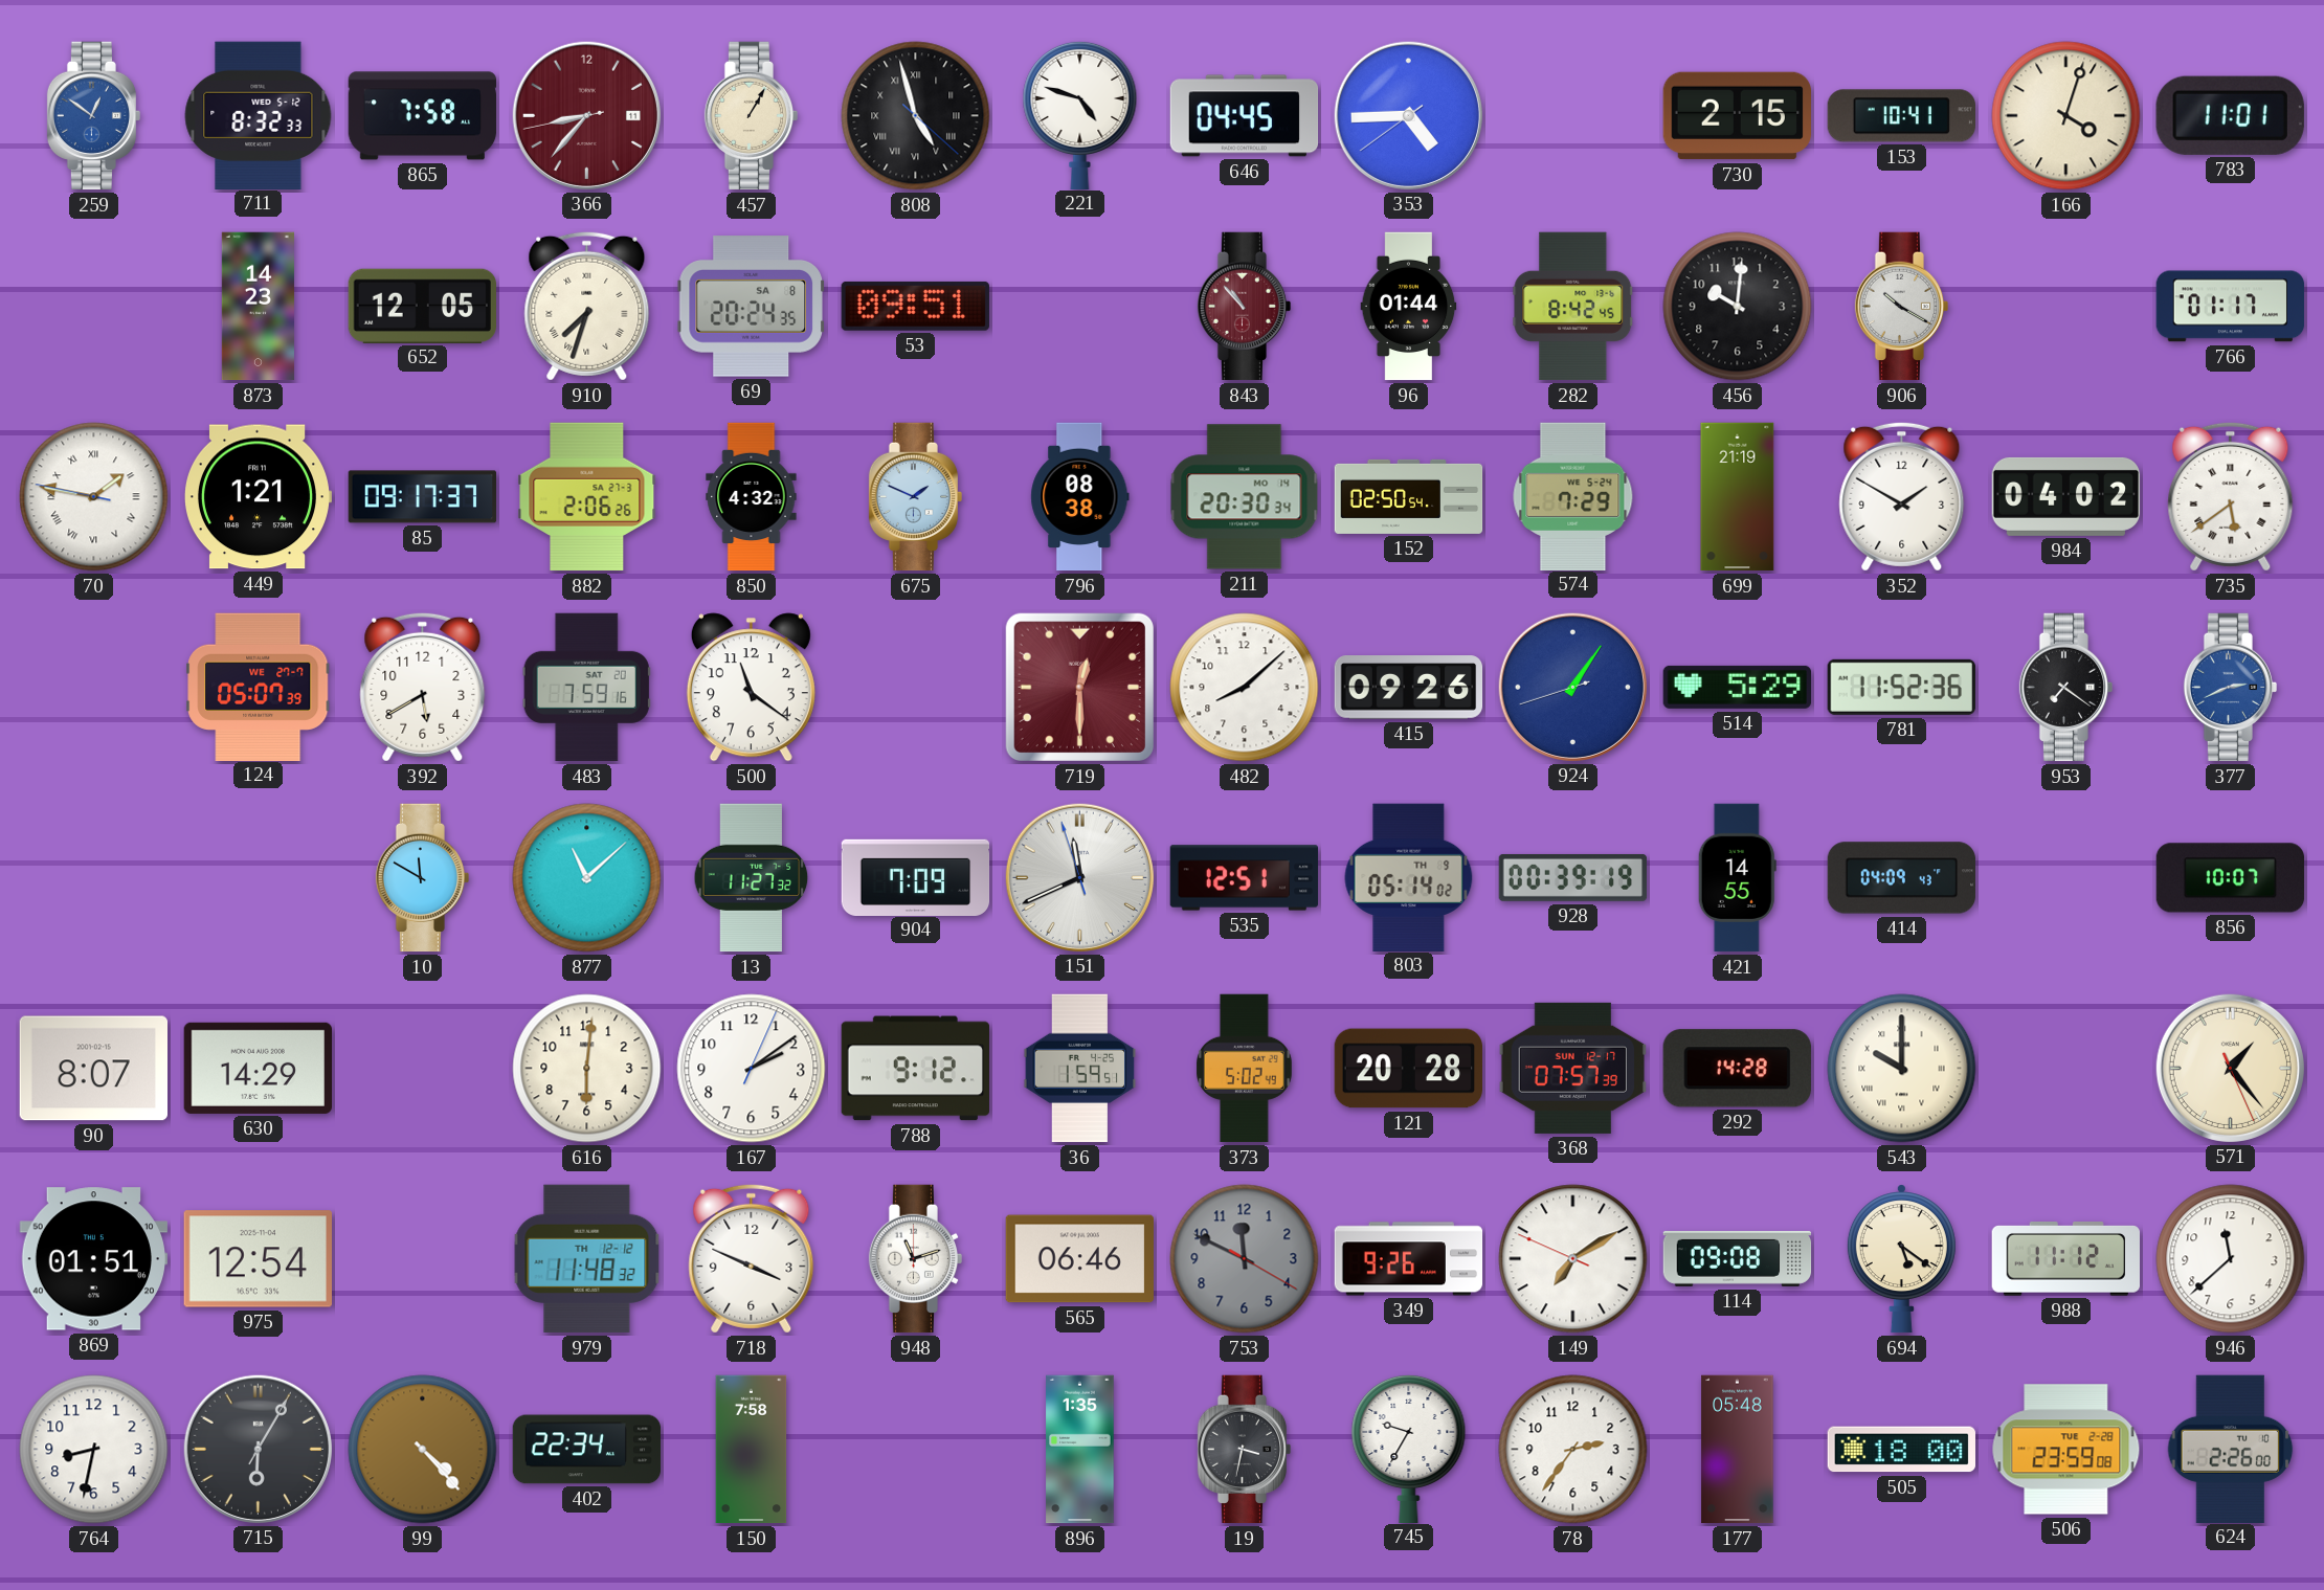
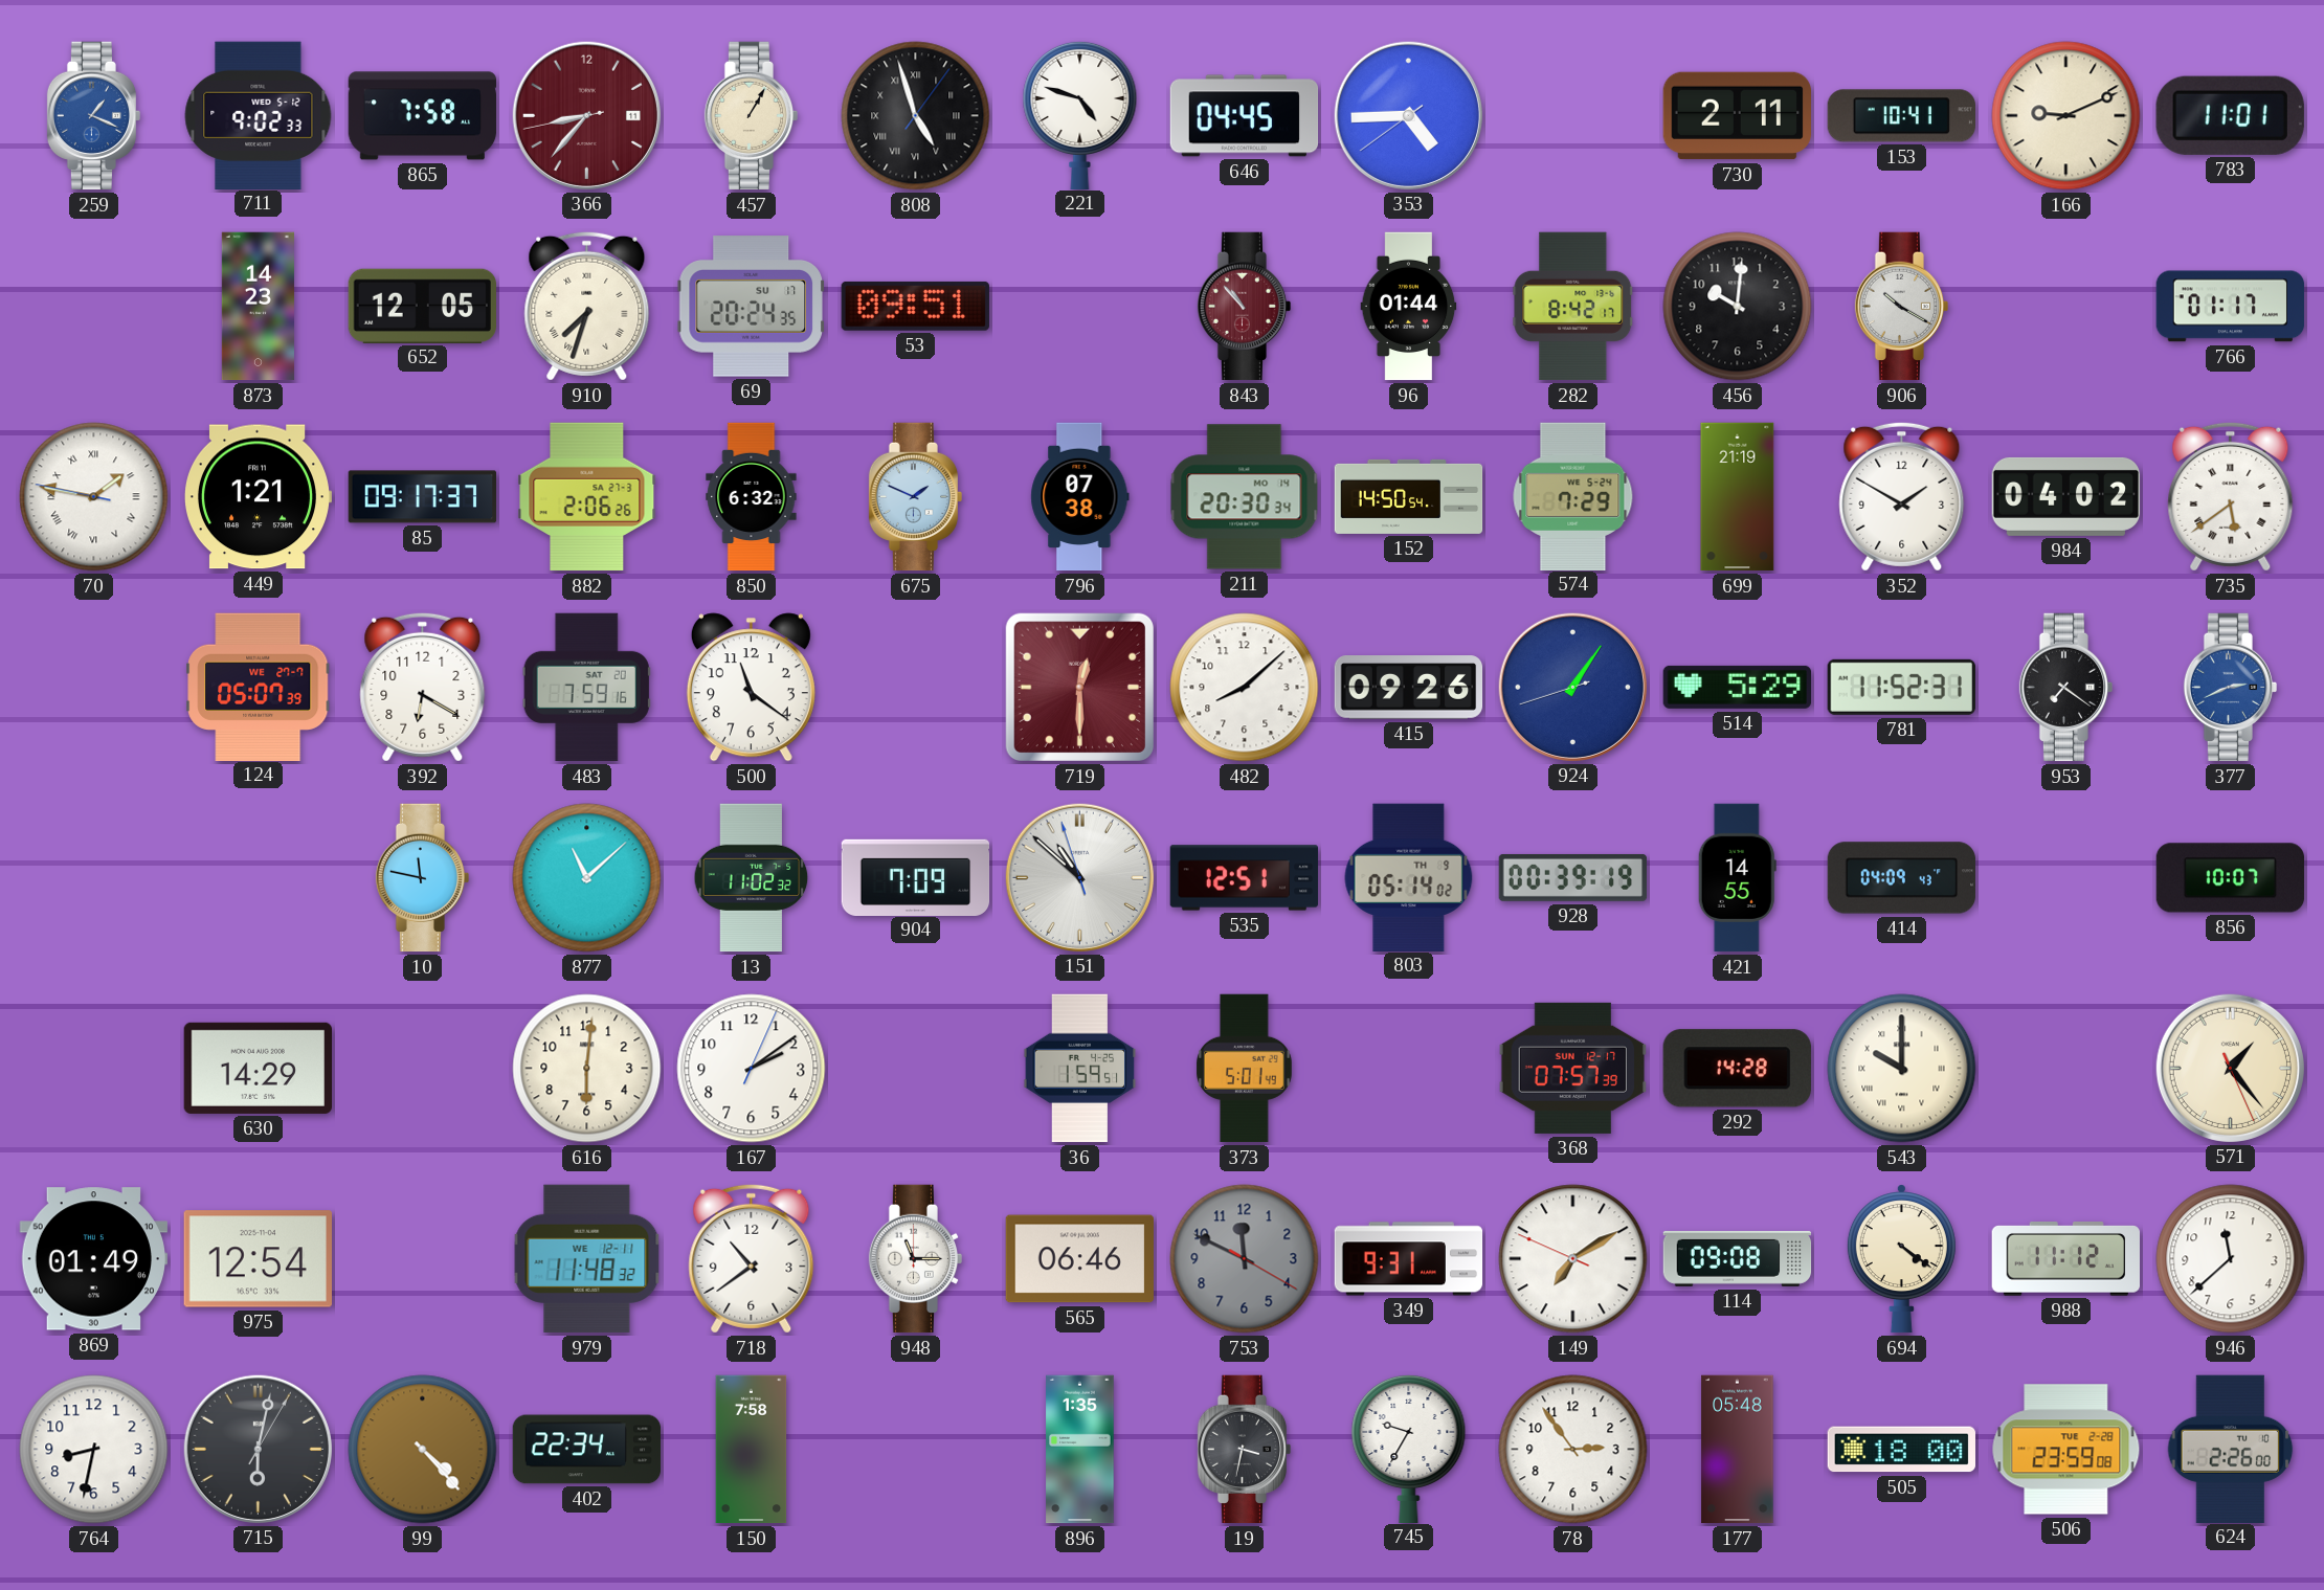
259: 12:51 -> 1:19 (94, 116)
711: 8:32 -> 9:02 (259, 115)
808: 4:57:22 -> 4:57:06 (916, 116)
730: 2:15 -> 2:11 (1737, 116)
166: 4:03 -> 9:11 (2066, 116)
69 date: SA 8 -> SU 17 (751, 307)
282: 8:42:45 -> 8:42:17 (1573, 307)
850: 4:32 -> 6:32 (752, 497)
796: 08:38 -> 07:38 (1080, 497)
152: 02:50 -> 14:50 (1409, 496)
392: 5:40 -> 6:20 (423, 687)
781: 11:52:36 -> 11:52:31 (1901, 687)
10: 11:50 -> 11:47 (423, 878)
13: 11:27 -> 11:02 (752, 878)
151: 11:40 -> 10:51 (1079, 877)
90: 8:07 -> none (93, 1069)
788: 9:12 -> none (916, 1069)
373: 5:02 -> 5:01 (1245, 1069)
121: 20:28 -> none (1409, 1069)
869: 01:51 -> 01:49 (93, 1259)
979 date: TH 12-12 -> WE 12-11 (587, 1259)
718: 3:49 -> 10:39 (752, 1258)
948: 11:12 -> 11:15 (916, 1259)
349: 9:26 -> 9:31 (1409, 1259)
694: 5:21 -> 4:21 (1901, 1259)
715: 6:05 -> 6:02 (258, 1449)
78: 2:36 -> 2:54 (1573, 1450)
